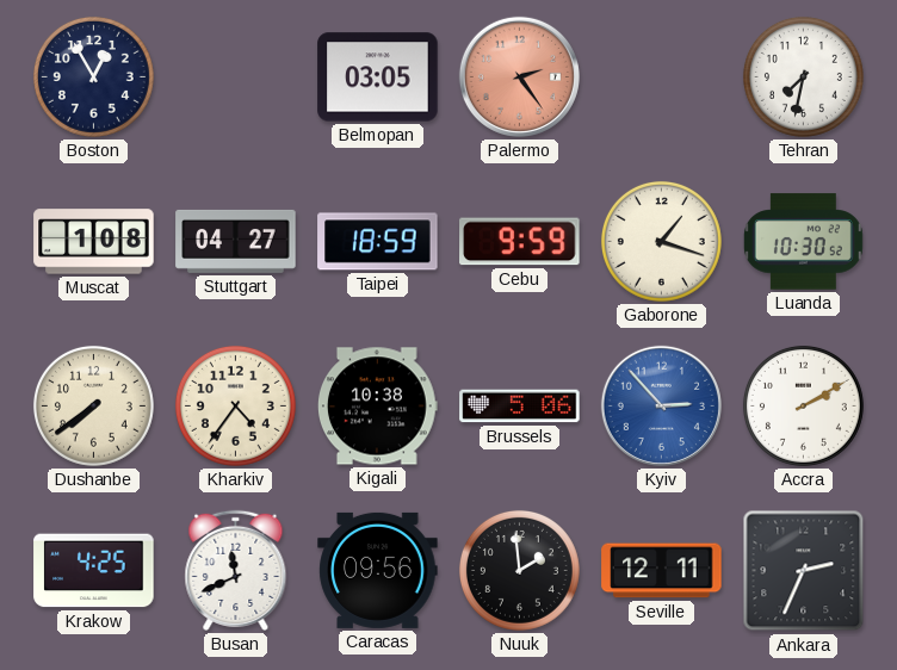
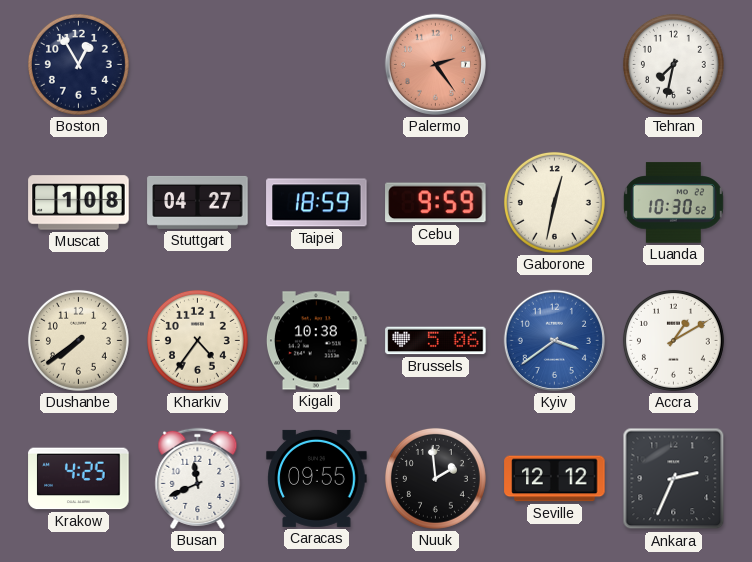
Belmopan: 03:05 -> none (378, 77)
Gaborone: 1:18 -> 12:32 (554, 202)
Kyiv: 2:53 -> 3:39 (554, 340)
Accra: 2:10 -> 1:10 (673, 340)
Caracas: 09:56 -> 09:55 (317, 478)
Seville: 12:11 -> 12:12 (555, 479)
